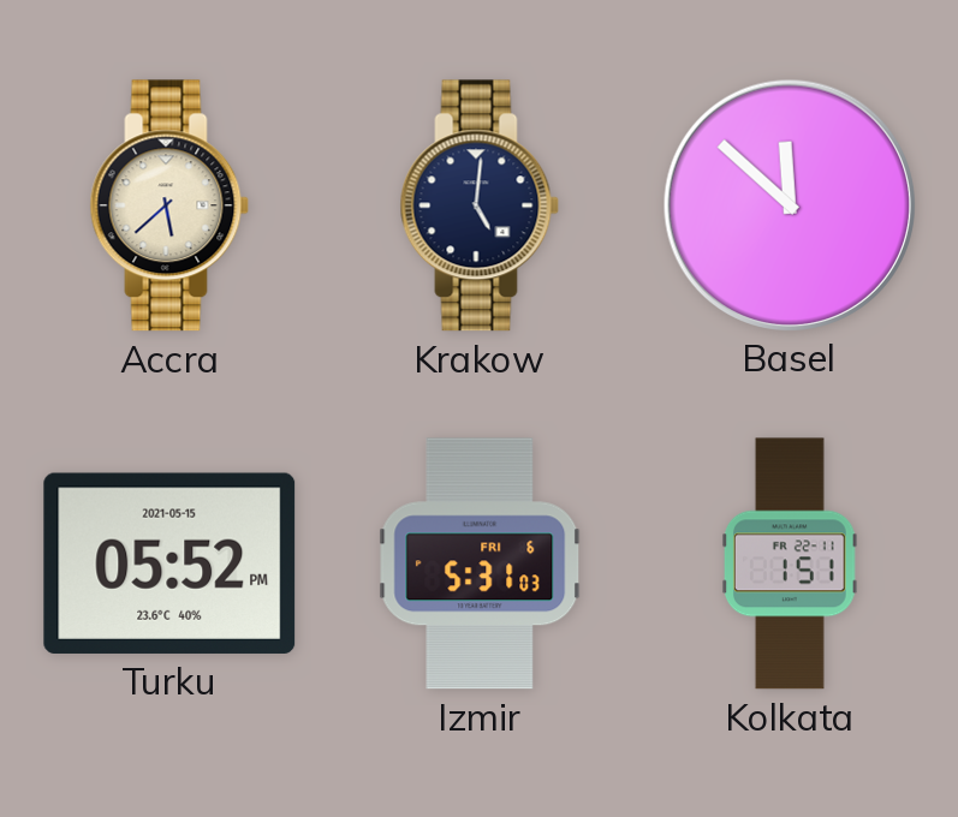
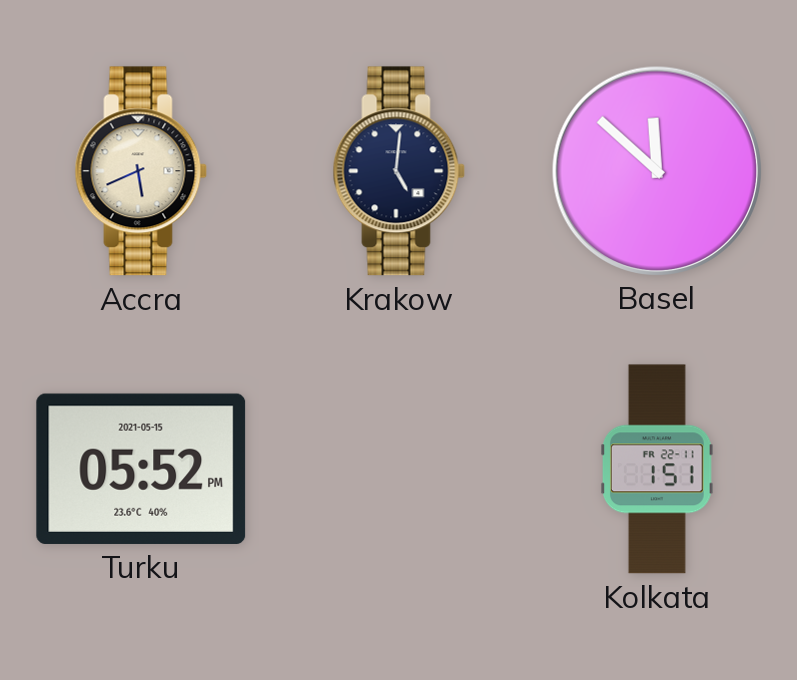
Accra: 5:38 -> 5:41 (141, 171)
Izmir: 5:31 -> none (480, 563)
